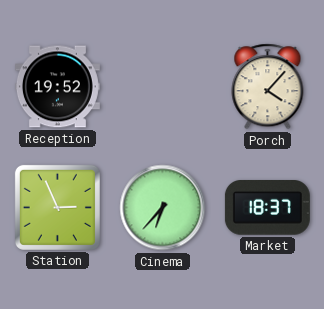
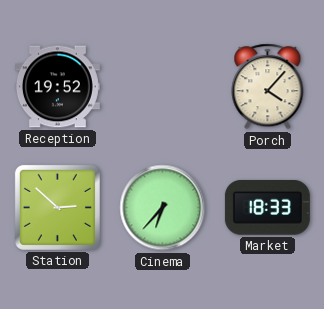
Station: 2:56 -> 2:52 (57, 207)
Market: 18:37 -> 18:33 (267, 208)
